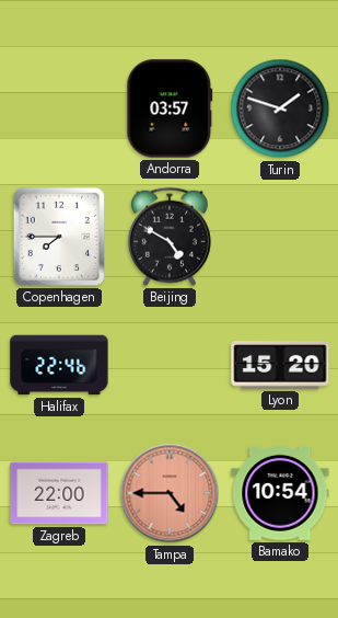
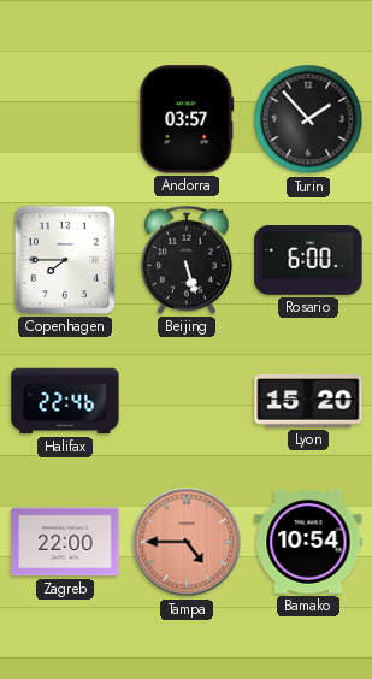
Turin: 1:48 -> 1:53 (308, 119)
Beijing: 4:50 -> 5:27 (187, 260)
Rosario: none -> 6:00 (308, 261)
